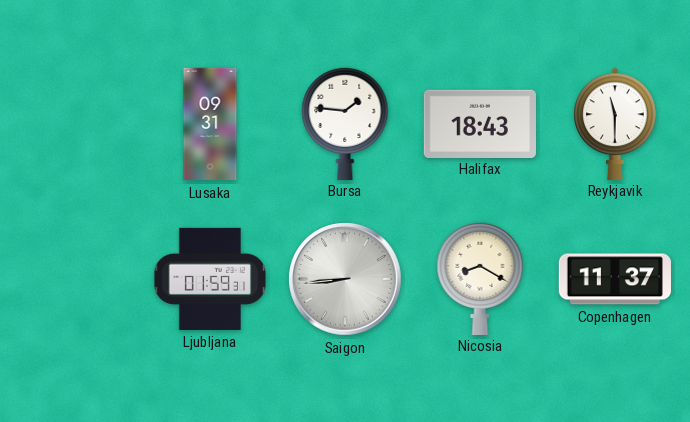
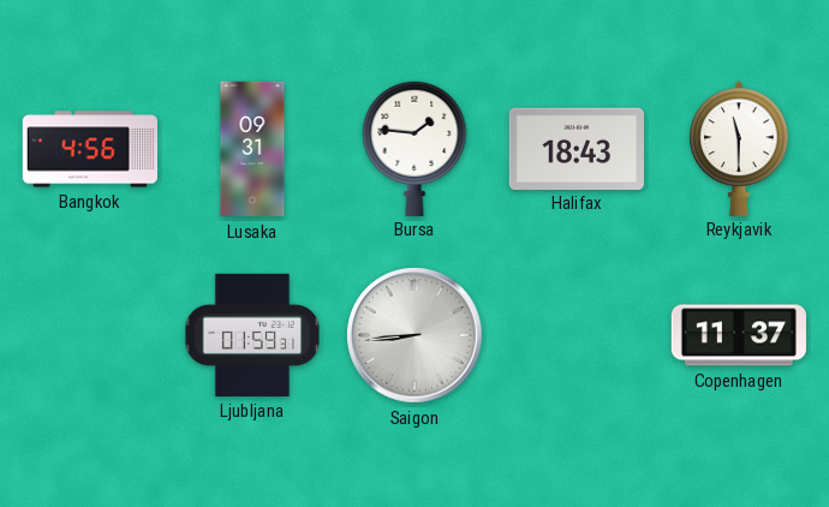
Bangkok: none -> 4:56 (89, 149)
Nicosia: 8:20 -> none (480, 278)
